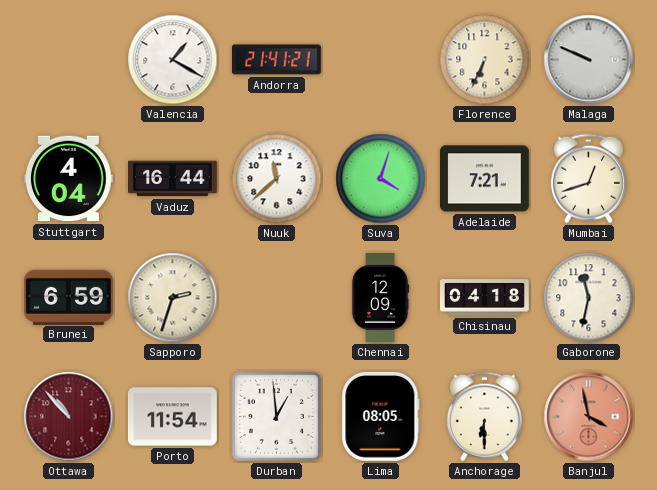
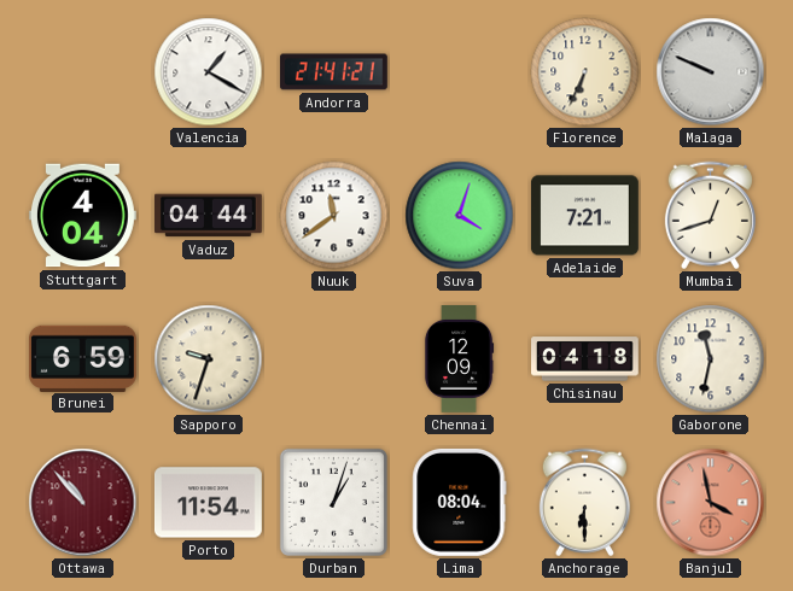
Vaduz: 16:44 -> 04:44 (209, 216)
Nuuk: 11:38 -> 11:39 (334, 216)
Sapporo: 2:33 -> 9:33 (209, 359)
Durban: 12:59 -> 1:03 (333, 502)
Lima: 08:05 -> 08:04 (460, 502)
